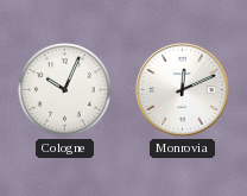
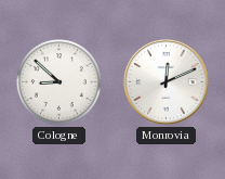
Cologne: 10:04 -> 8:52 (58, 81)
